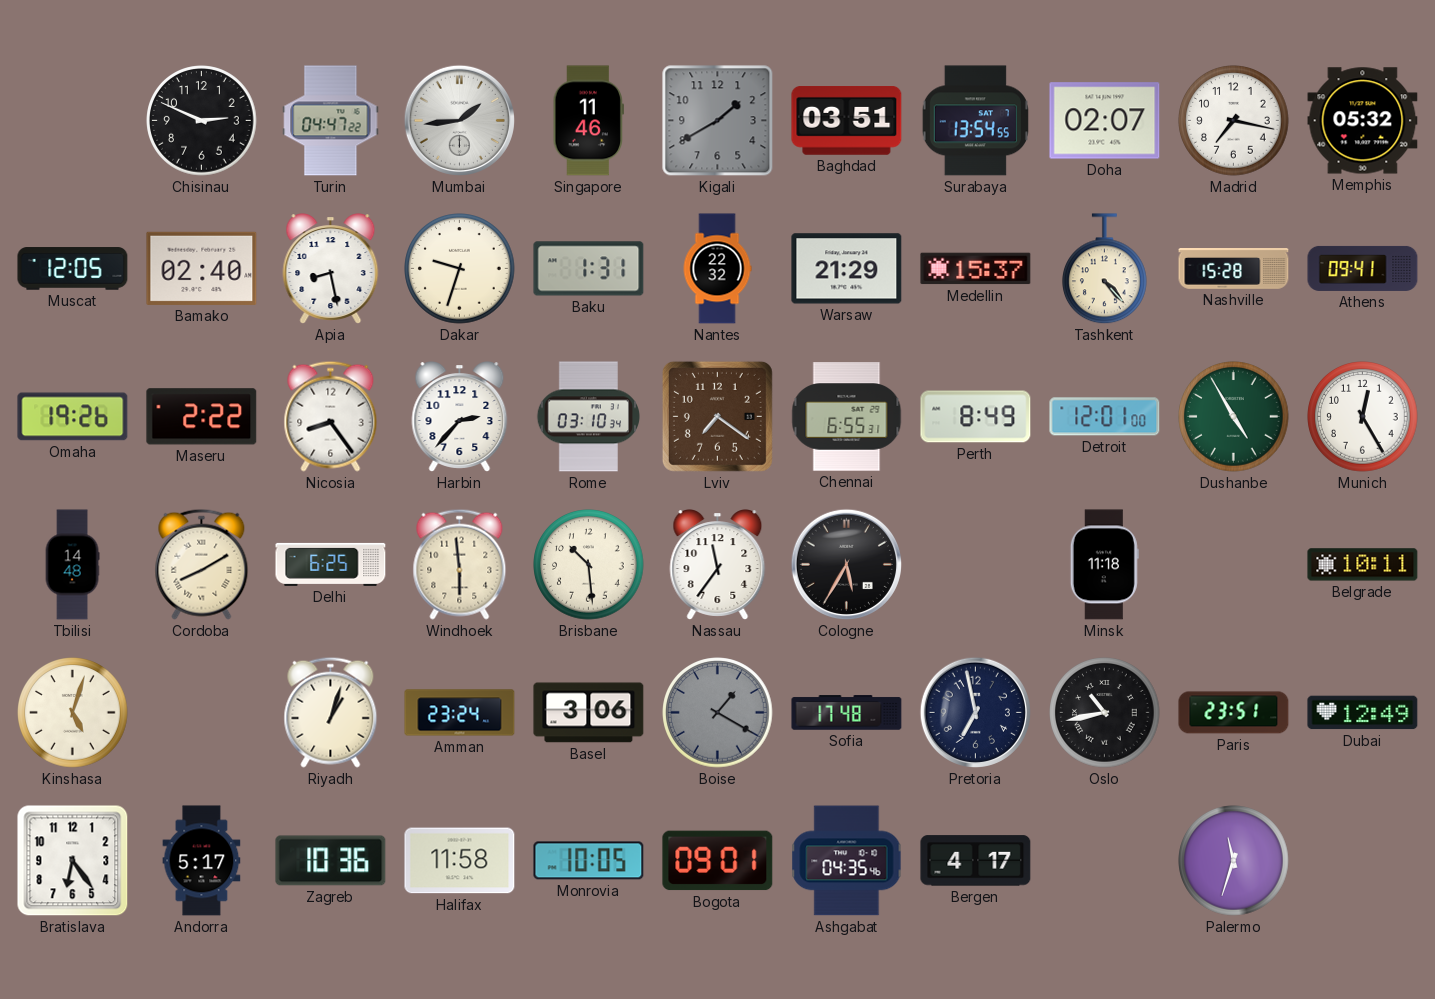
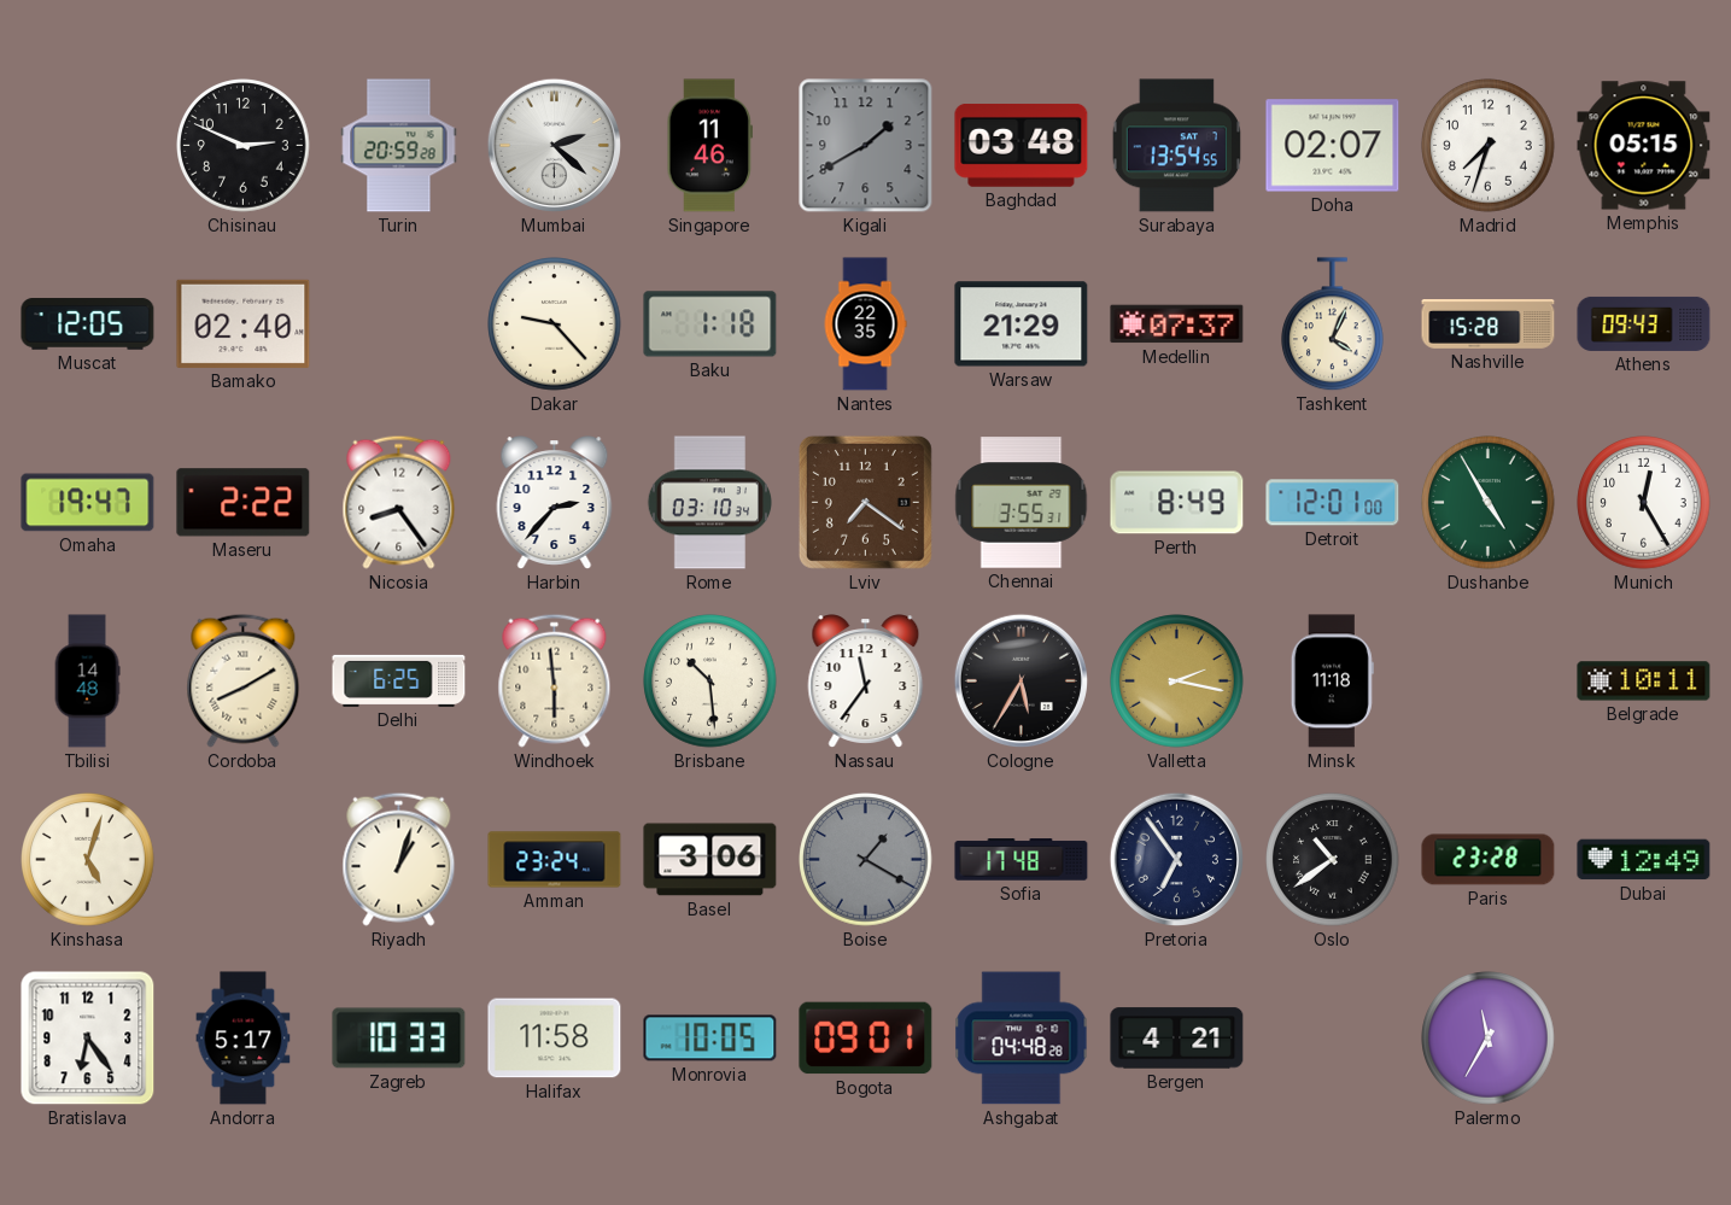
Turin: 04:47 -> 20:59 (399, 146)
Mumbai: 1:44 -> 2:22 (554, 145)
Baghdad: 03:51 -> 03:48 (1022, 146)
Madrid: 7:17 -> 7:33 (1489, 146)
Memphis: 05:32 -> 05:15 (1644, 146)
Apia: 8:28 -> none (331, 269)
Dakar: 9:33 -> 9:23 (555, 324)
Baku: 1:31 -> 1:18 (710, 324)
Nantes: 22:32 -> 22:35 (865, 324)
Medellin: 15:37 -> 07:37 (1177, 324)
Tashkent: 4:23 -> 4:04 (1333, 324)
Athens: 09:41 -> 09:43 (1644, 323)
Omaha: 19:26 -> 19:47 (88, 503)
Chennai: 6:55 -> 3:55 (1022, 503)
Valletta: none -> 2:17 (1177, 682)
Pretoria: 6:58 -> 6:54 (1176, 859)
Oslo: 10:43 -> 10:39 (1333, 860)
Paris: 23:51 -> 23:28 (1489, 860)
Zagreb: 10:36 -> 10:33 (399, 1039)
Ashgabat: 04:35 -> 04:48 (1022, 1039)
Bergen: 4:17 -> 4:21 (1177, 1039)
Palermo: 11:33 -> 11:35 (1489, 1039)
